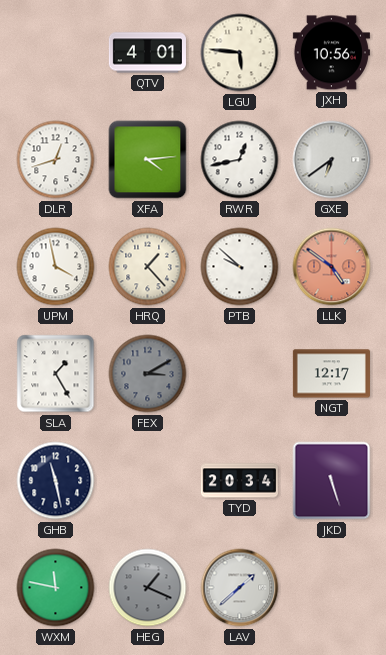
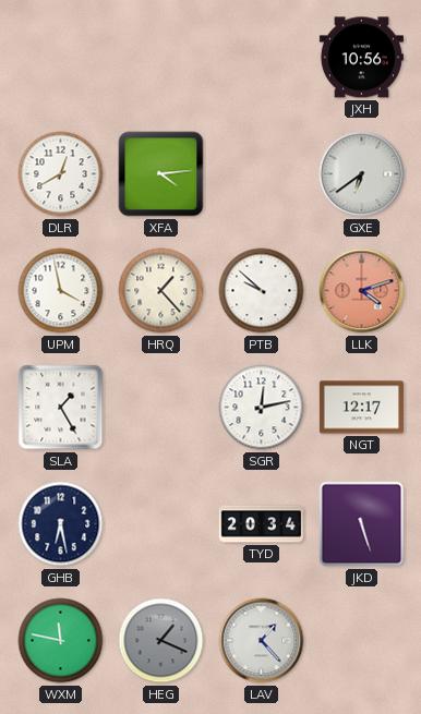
QTV: 4:01 -> none (147, 53)
LGU: 5:46 -> none (240, 53)
DLR: 12:42 -> 12:40 (61, 174)
RWR: 12:43 -> none (240, 160)
LLK: 4:51 -> 4:12 (362, 291)
FEX: 3:10 -> none (148, 374)
SGR: none -> 12:13 (262, 408)
GHB: 11:28 -> 6:28 (61, 524)
LAV: 1:38 -> 1:23 (262, 641)
